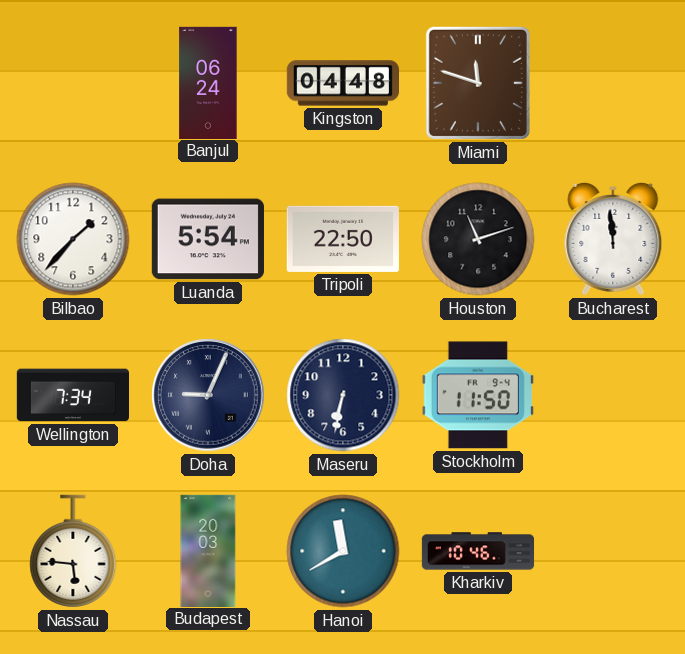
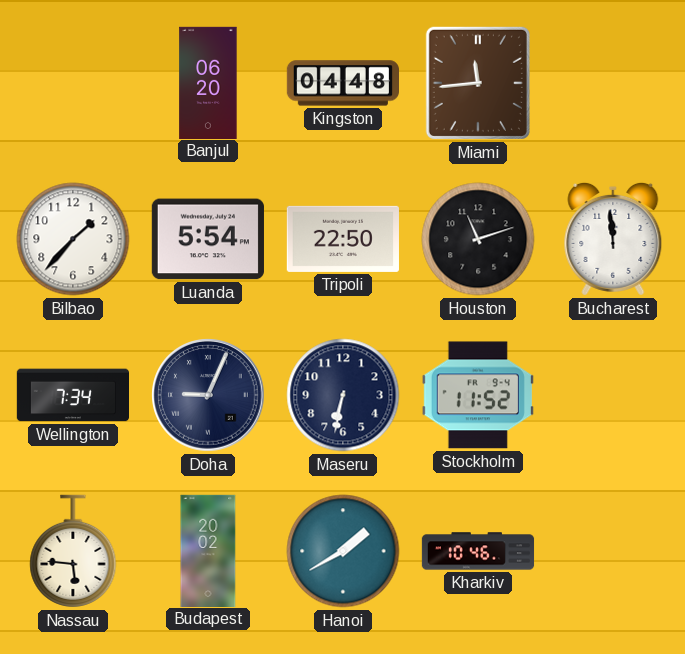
Banjul: 06:24 -> 06:20 (208, 82)
Miami: 11:48 -> 11:44 (478, 83)
Stockholm: 11:50 -> 11:52 (478, 395)
Budapest: 20:03 -> 20:02 (208, 550)
Hanoi: 11:40 -> 1:40 (343, 551)
